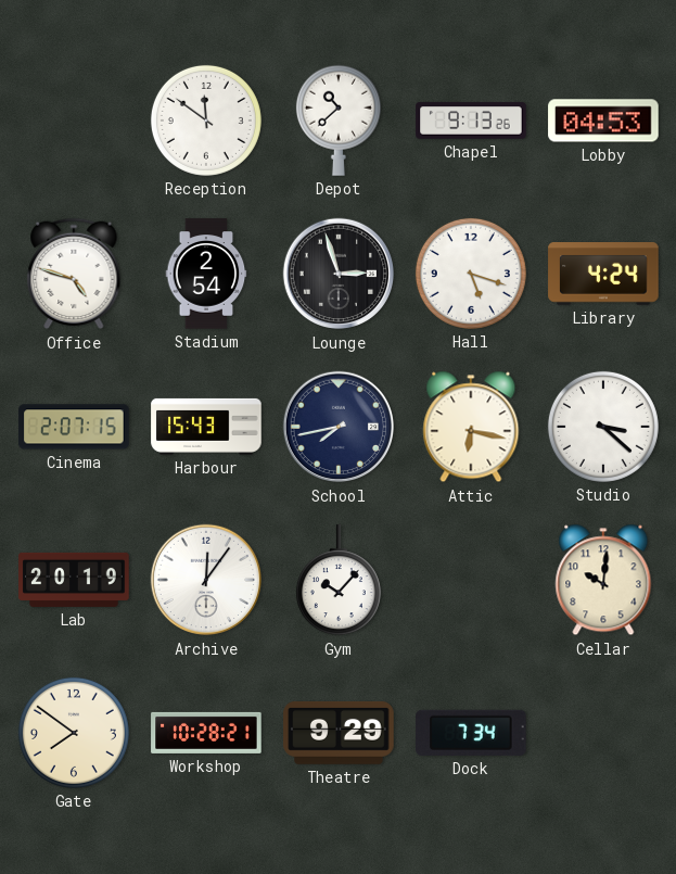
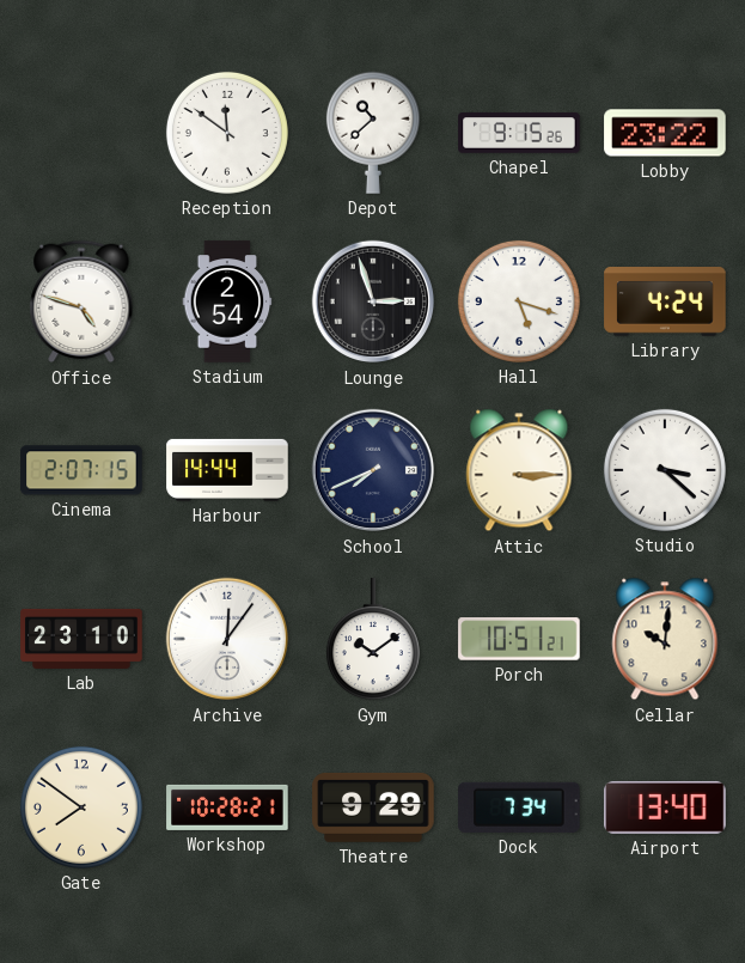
Chapel: 9:13 -> 9:15 (519, 133)
Lobby: 04:53 -> 23:22 (665, 133)
Harbour: 15:43 -> 14:44 (227, 470)
School: 7:43 -> 7:41 (373, 470)
Attic: 6:17 -> 3:15 (519, 470)
Lab: 20:19 -> 23:10 (81, 639)
Gym: 10:07 -> 10:09 (373, 640)
Porch: none -> 10:51 (519, 639)
Airport: none -> 13:40 (665, 809)
